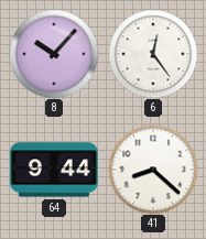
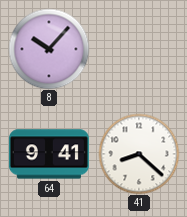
6: 12:24 -> none (153, 54)
64: 9:44 -> 9:41 (49, 154)
